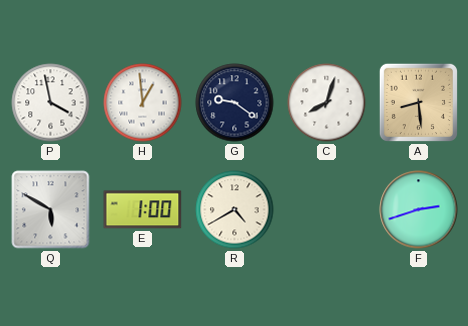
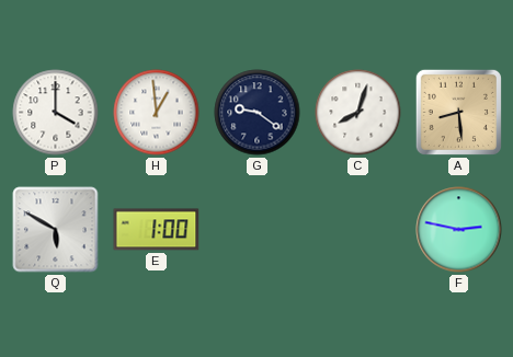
P: 3:58 -> 4:00 (56, 113)
R: 4:40 -> none (235, 210)
F: 2:42 -> 2:47 (459, 230)
